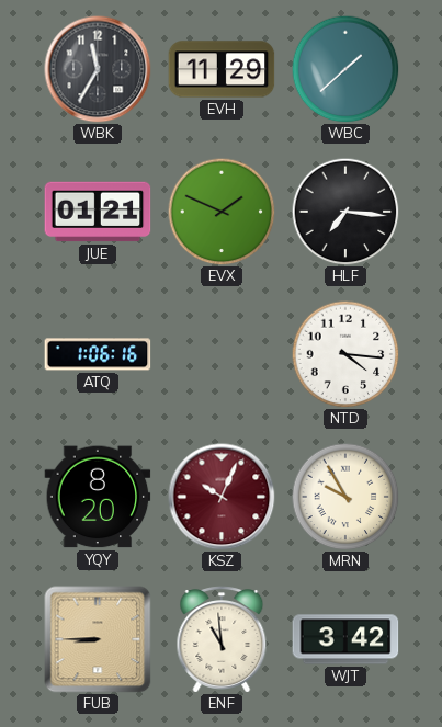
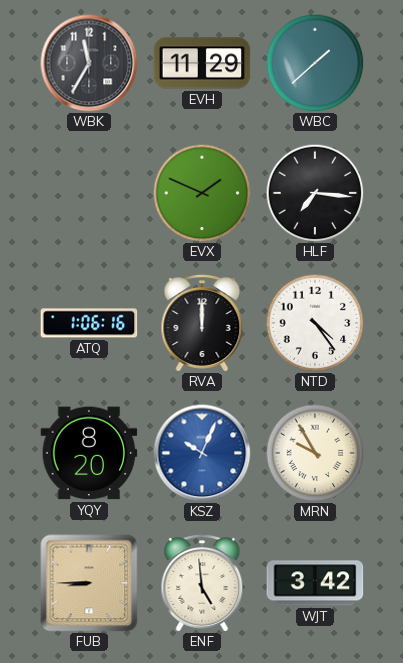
JUE: 01:21 -> none (98, 212)
RVA: none -> 12:00 (202, 323)
NTD: 4:16 -> 4:24 (315, 323)
KSZ dial: burgundy -> blue (202, 453)
ENF: 10:59 -> 4:59 (202, 583)
